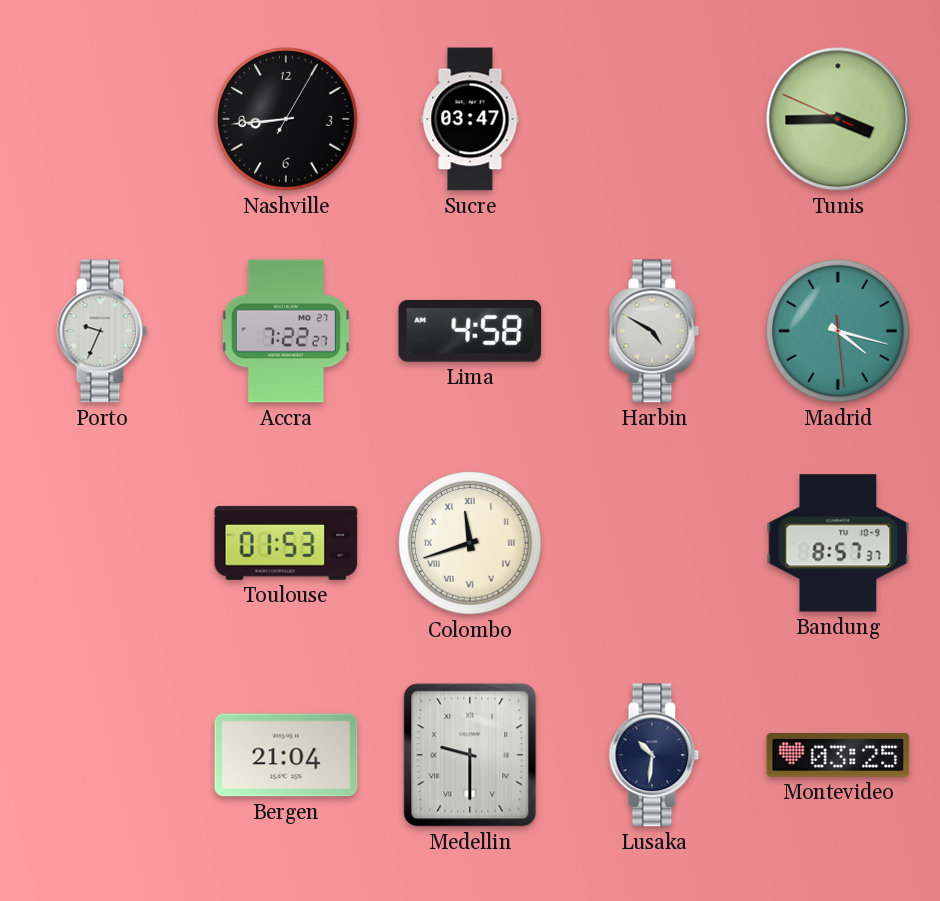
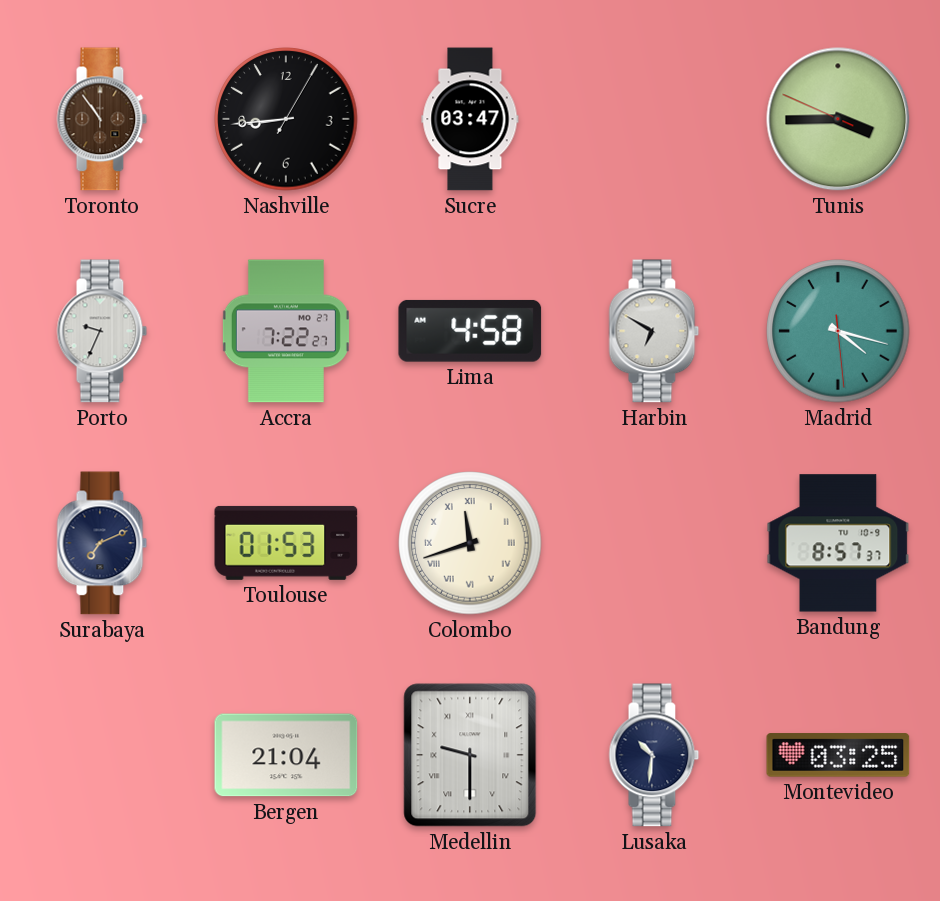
Toronto: none -> 10:54 (102, 119)
Harbin: 4:50 -> 6:50 (654, 331)
Surabaya: none -> 7:11 (102, 543)
